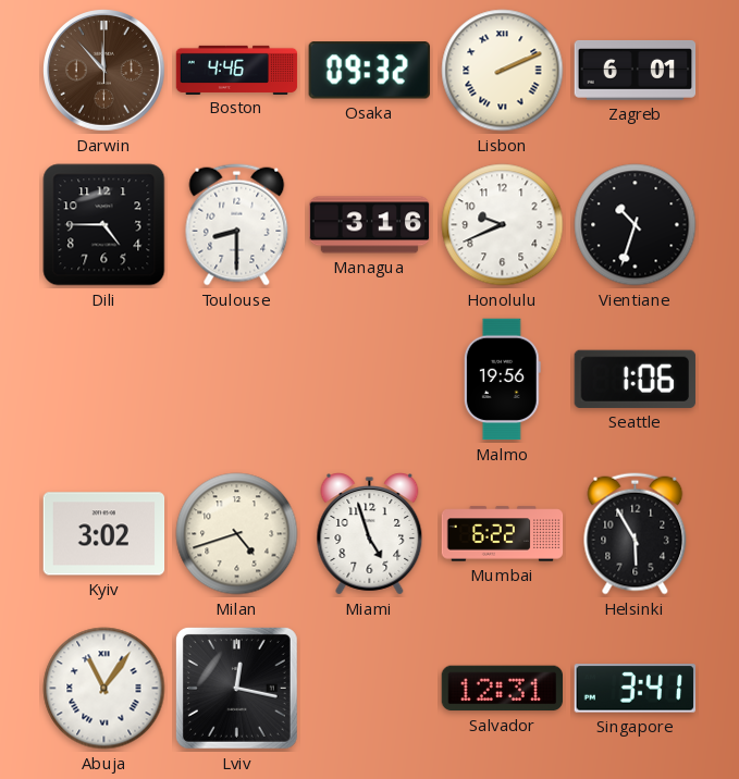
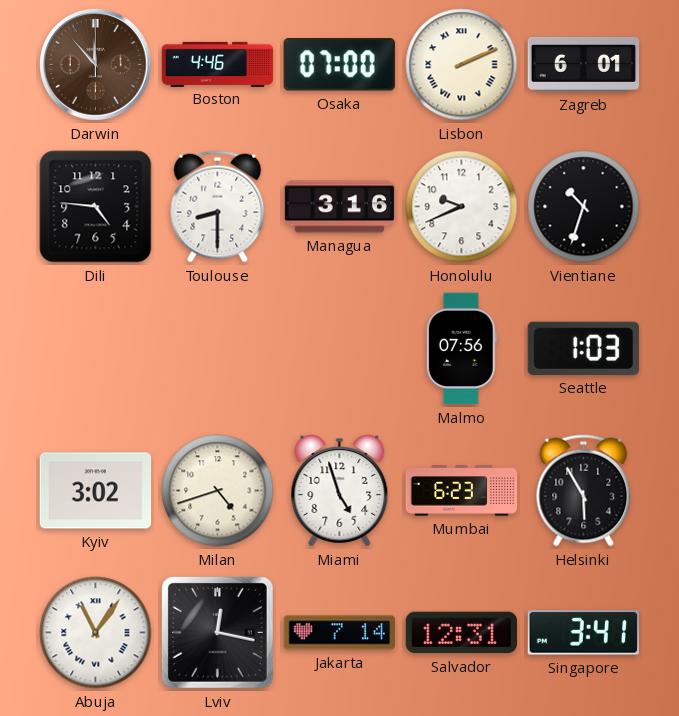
Osaka: 09:32 -> 07:00 (339, 65)
Dili: 4:45 -> 4:46 (96, 207)
Malmo: 19:56 -> 07:56 (461, 349)
Seattle: 1:06 -> 1:03 (583, 348)
Mumbai: 6:22 -> 6:23 (462, 491)
Jakarta: none -> 7:14 (340, 633)
